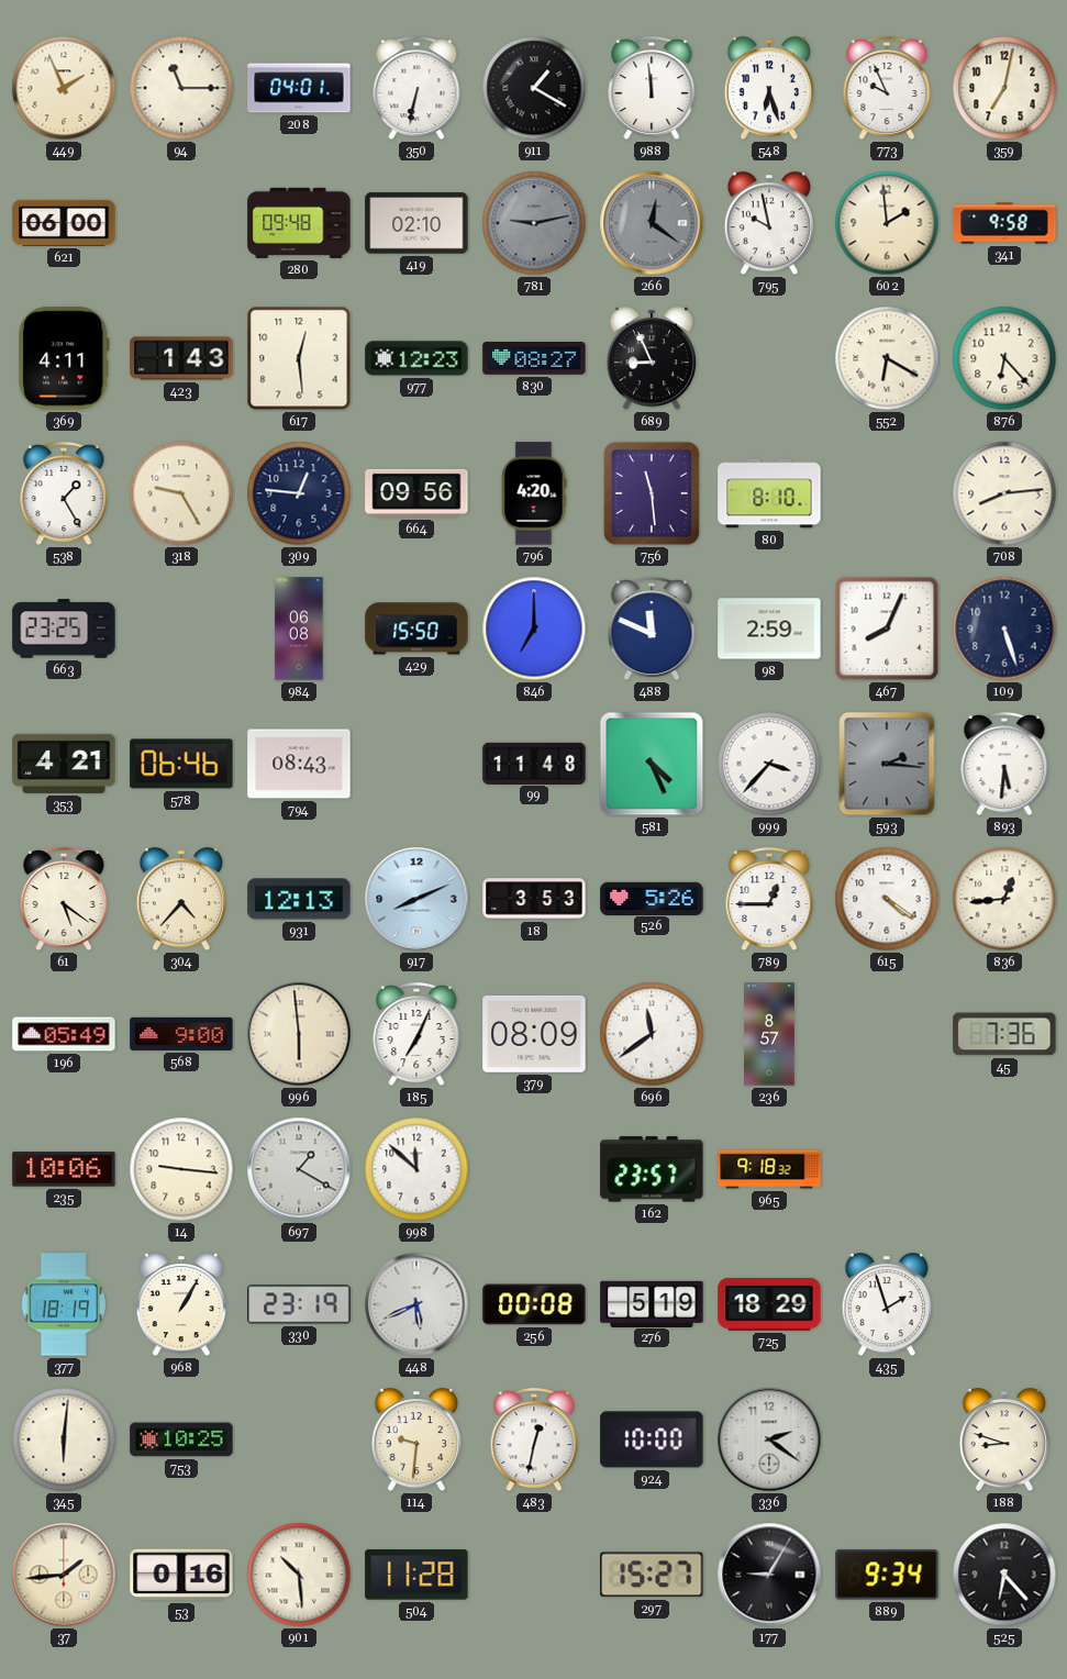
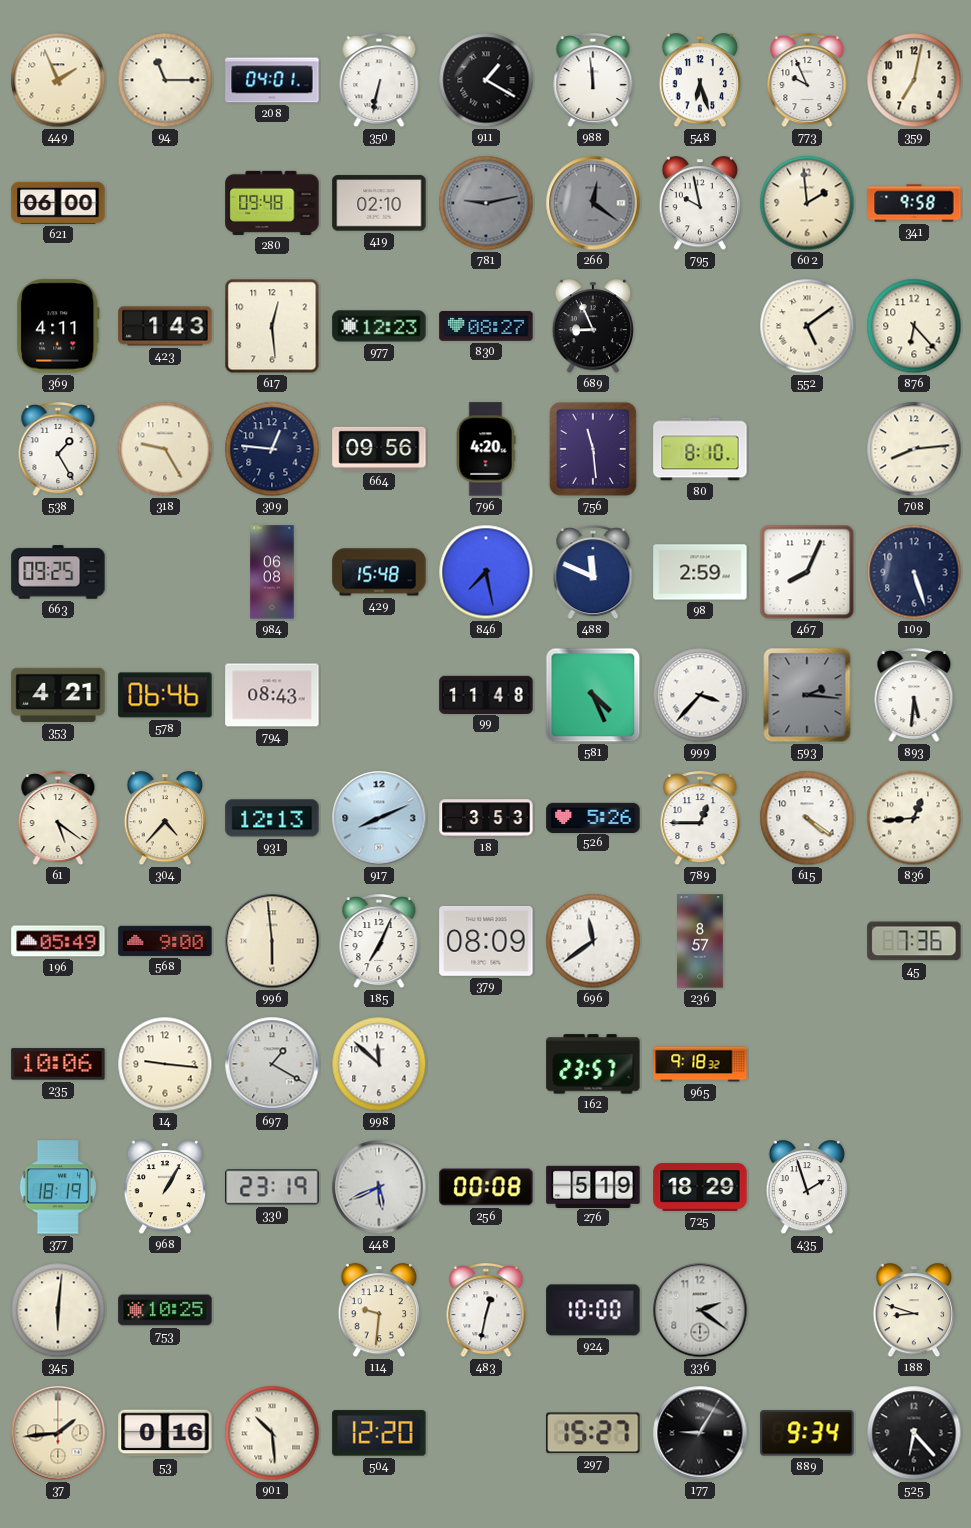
552: 6:20 -> 5:09 (807, 326)
663: 23:25 -> 09:25 (58, 572)
429: 15:50 -> 15:48 (379, 572)
846: 7:00 -> 7:28 (486, 572)
504: 11:28 -> 12:20 (379, 1433)
